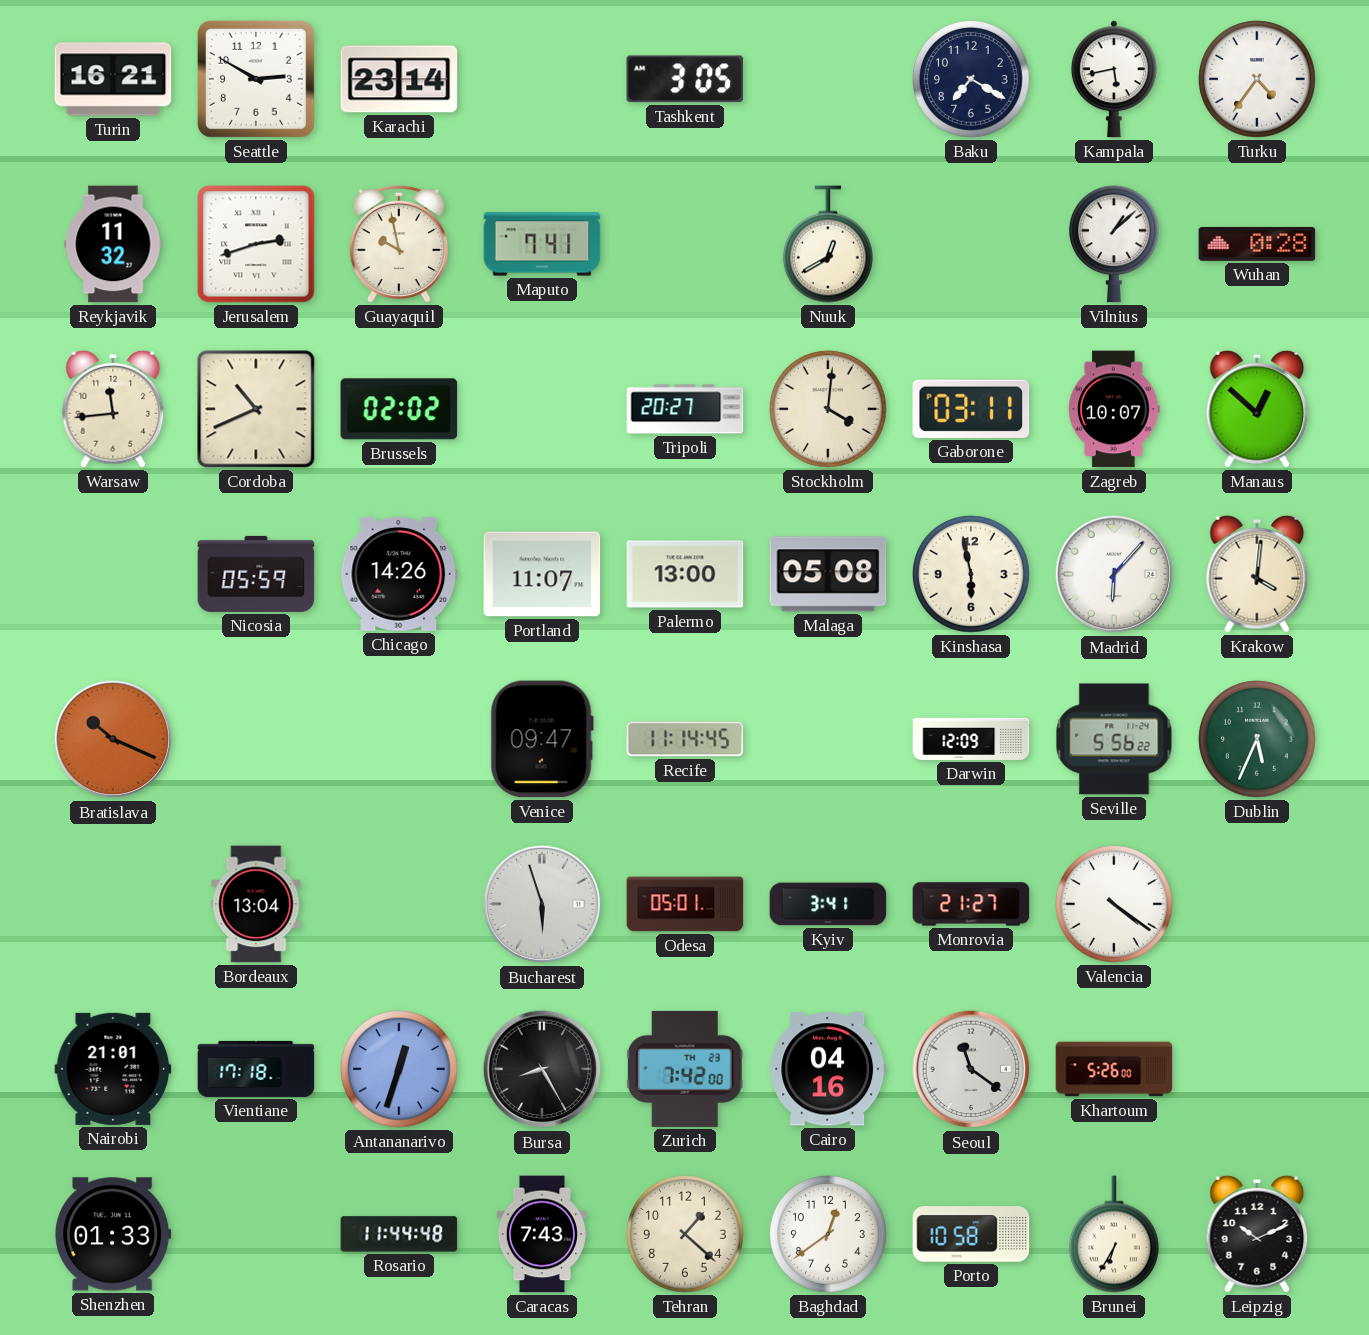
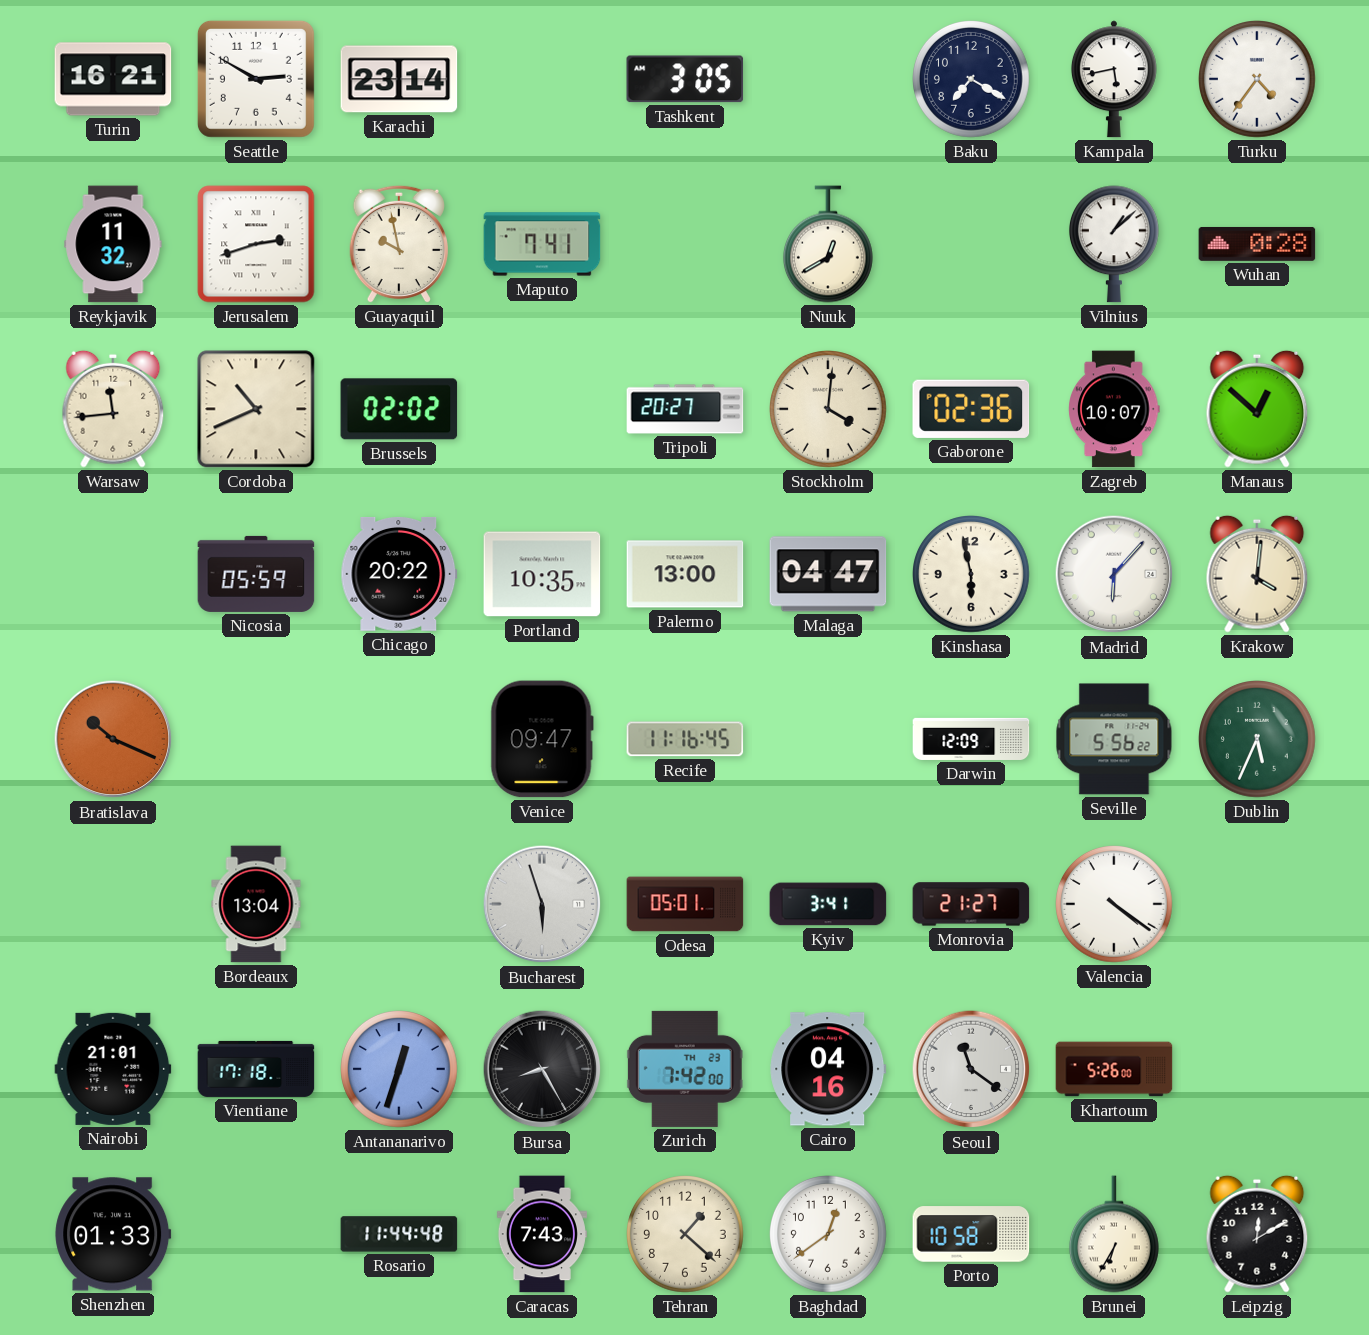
Gaborone: 03:11 -> 02:36 (971, 409)
Chicago: 14:26 -> 20:22 (399, 574)
Portland: 11:07 -> 10:35 (542, 574)
Malaga: 05:08 -> 04:47 (828, 574)
Recife: 11:14 -> 11:16 (685, 739)
Leipzig: 10:11 -> 12:10 (1257, 1234)
